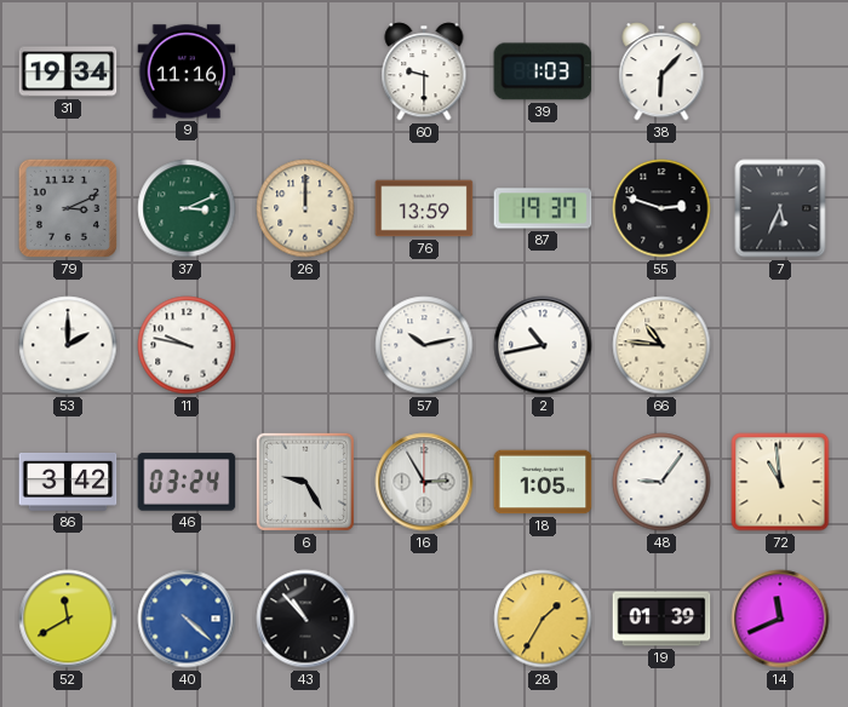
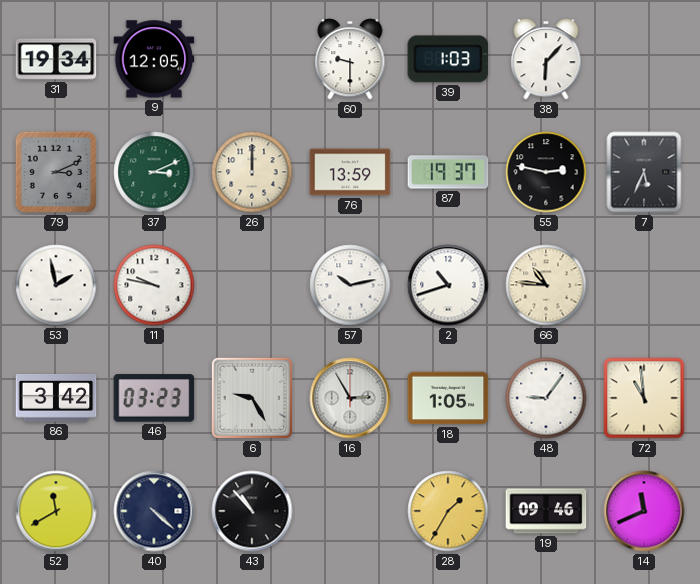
9: 11:16 -> 12:05 (154, 59)
55: 2:48 -> 2:47 (546, 172)
53: 2:00 -> 1:58 (56, 285)
2: 10:43 -> 10:42 (448, 285)
46: 03:24 -> 03:23 (154, 398)
40 dial: blue -> navy (154, 511)
19: 01:39 -> 09:46 (546, 511)
